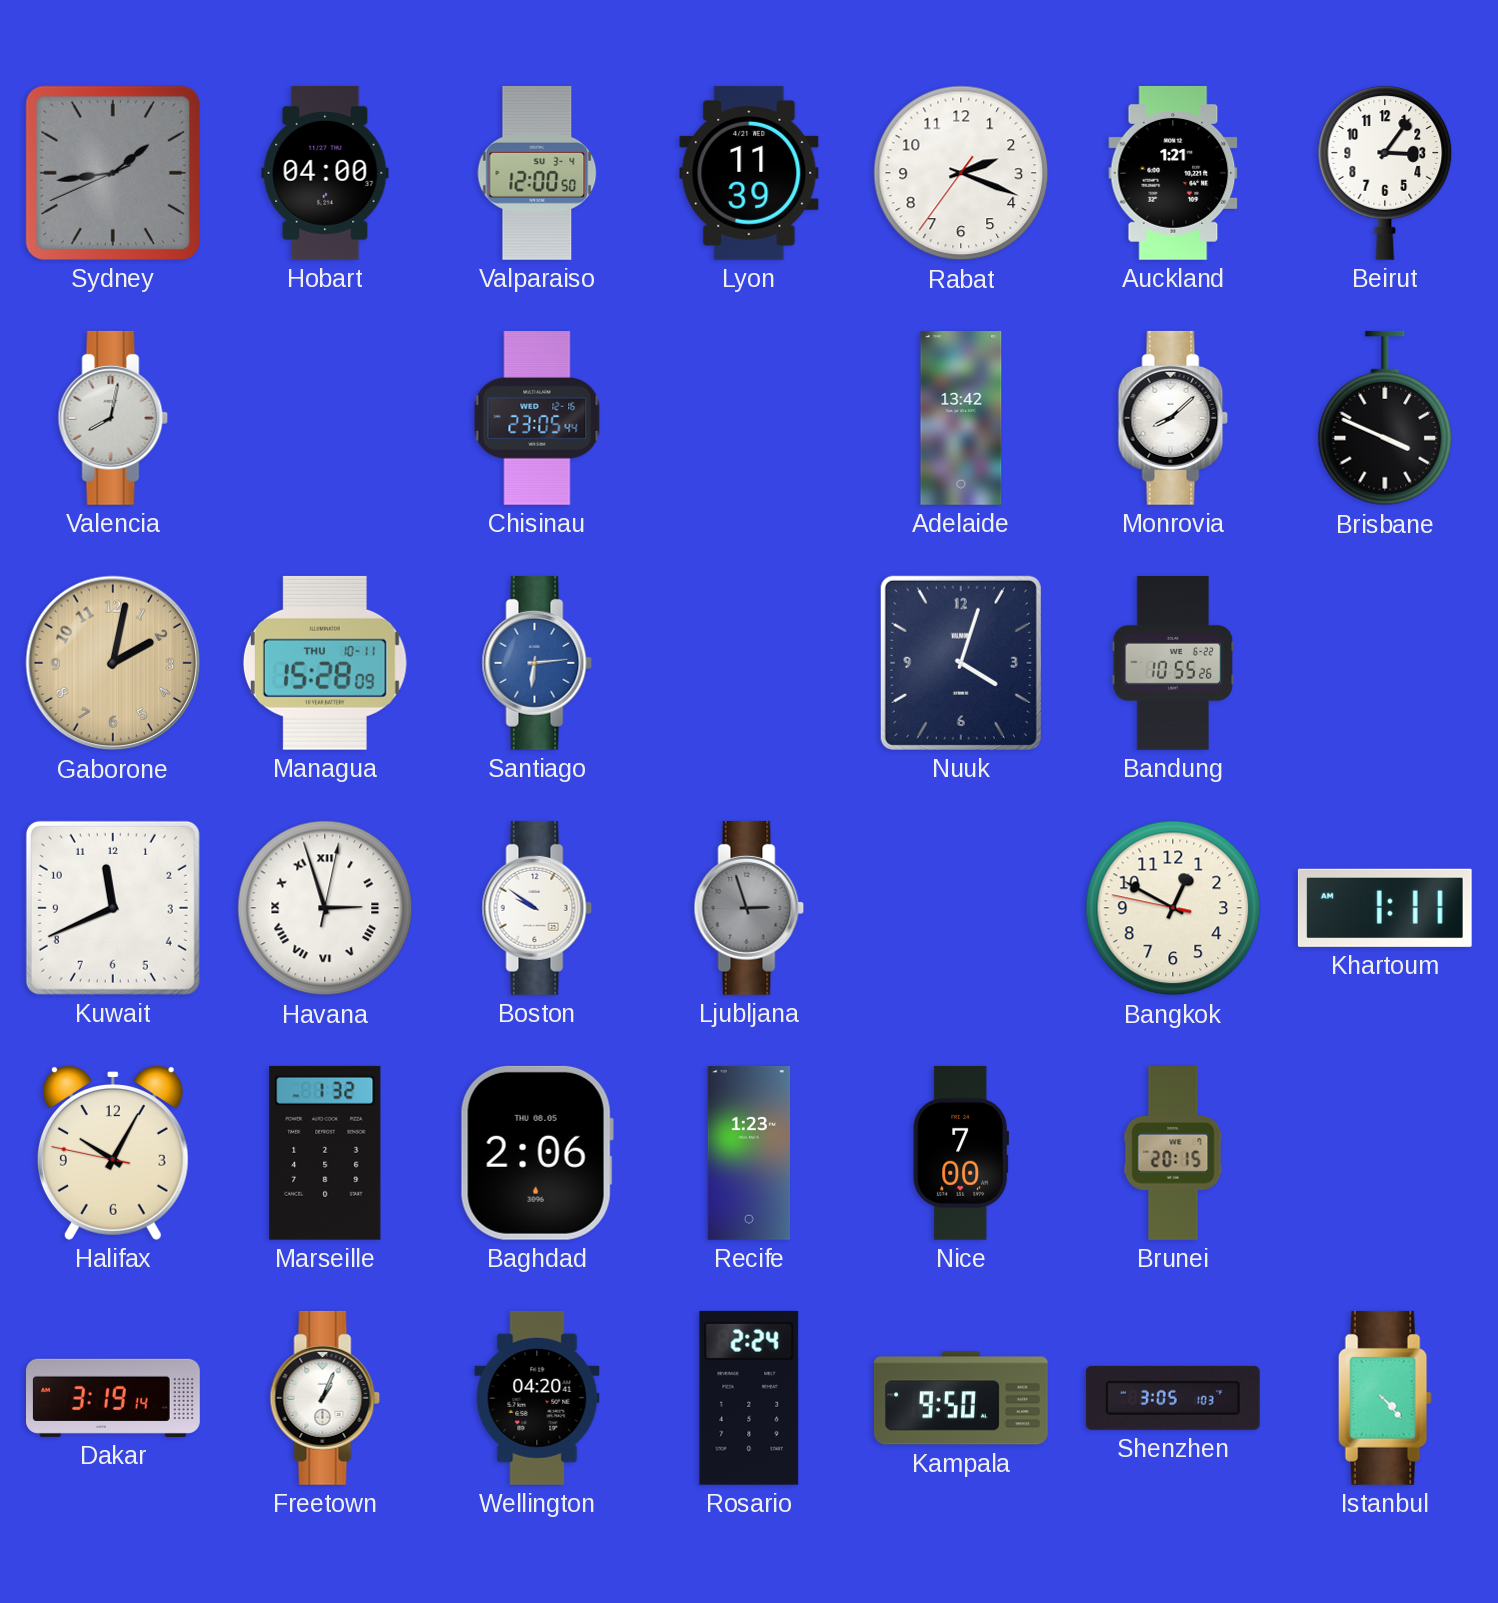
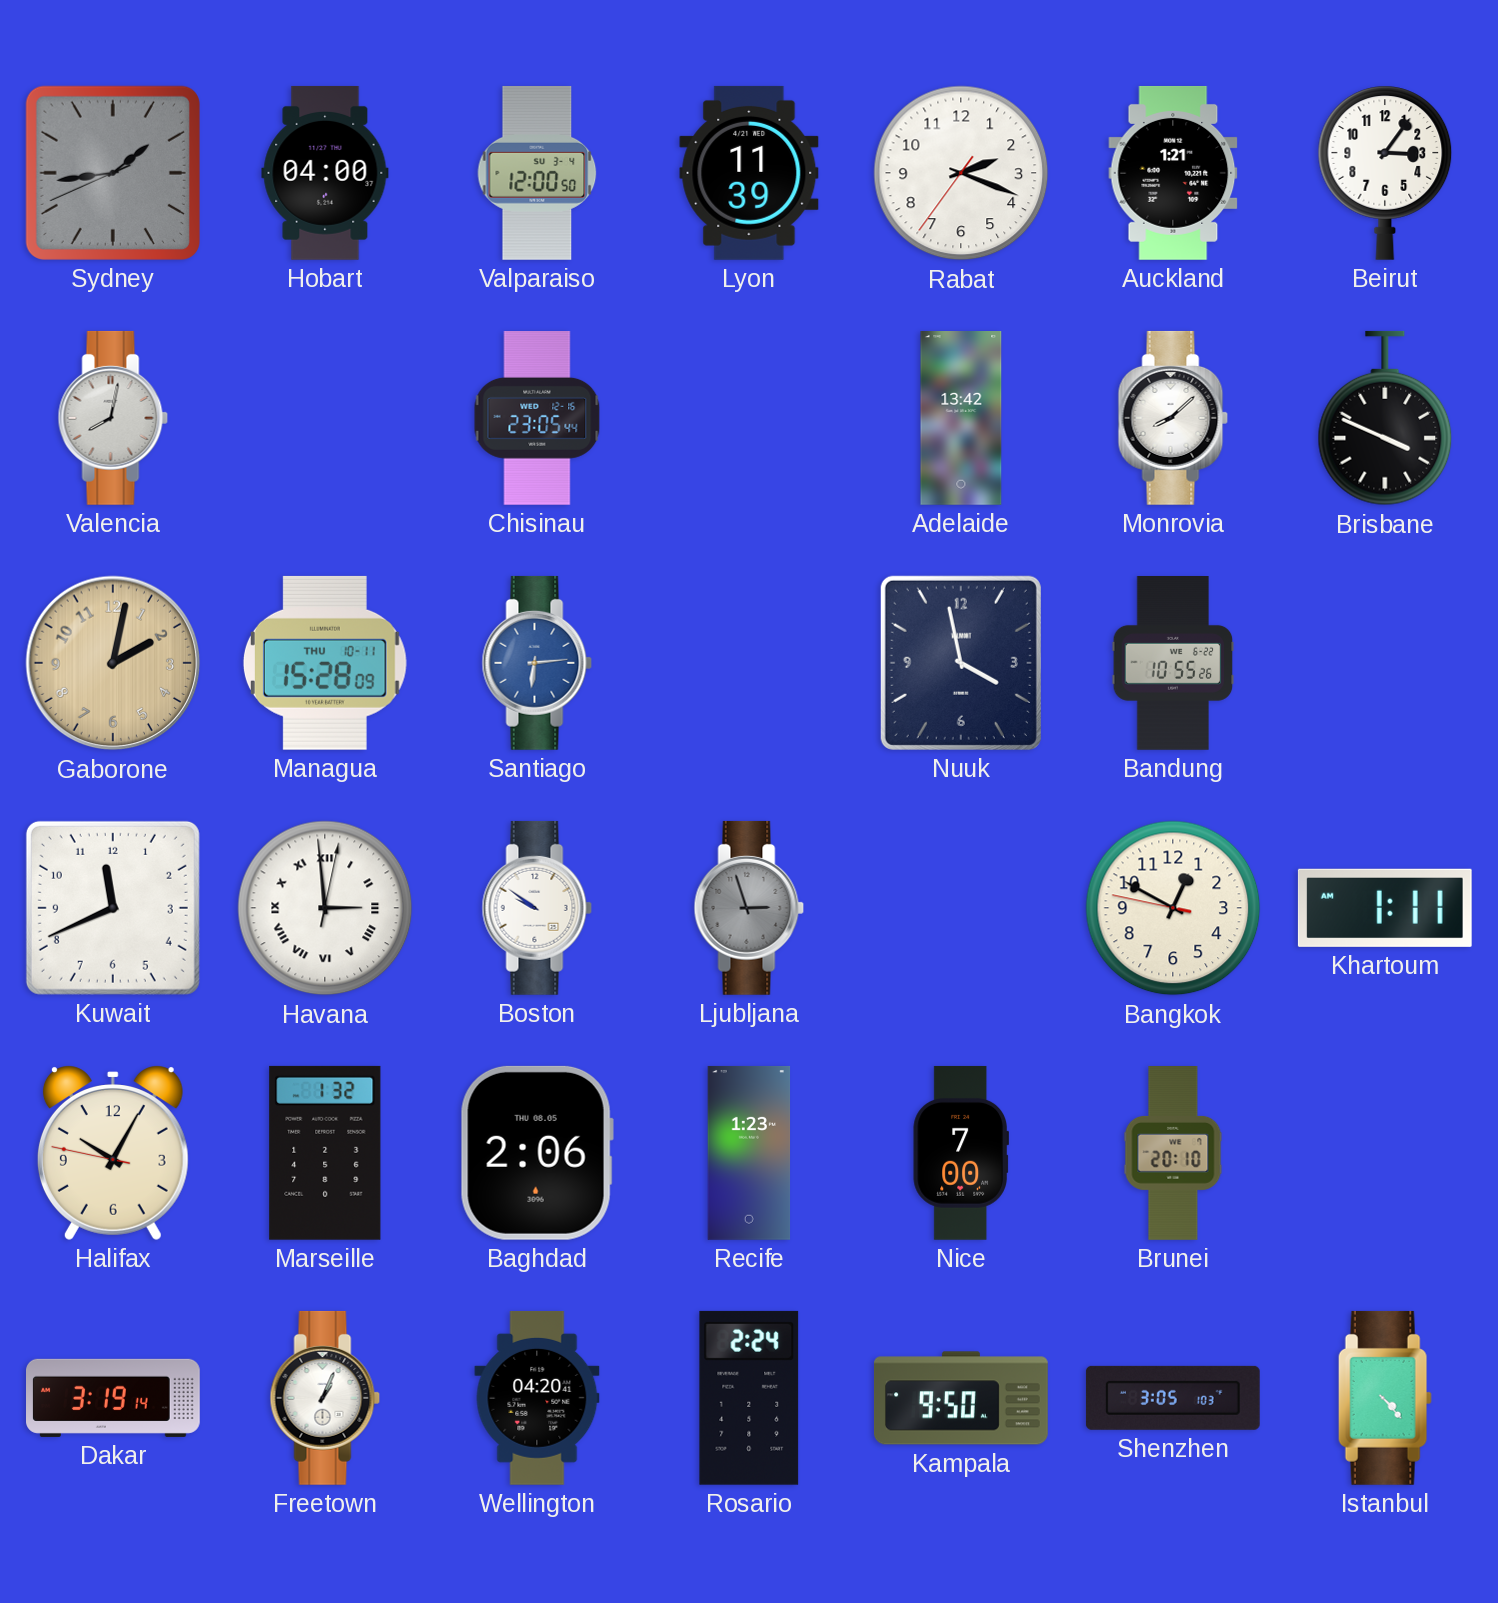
Nuuk: 4:03 -> 3:58 (961, 663)
Havana: 2:57 -> 2:59 (325, 908)
Brunei: 20:15 -> 20:10 (1173, 1154)
